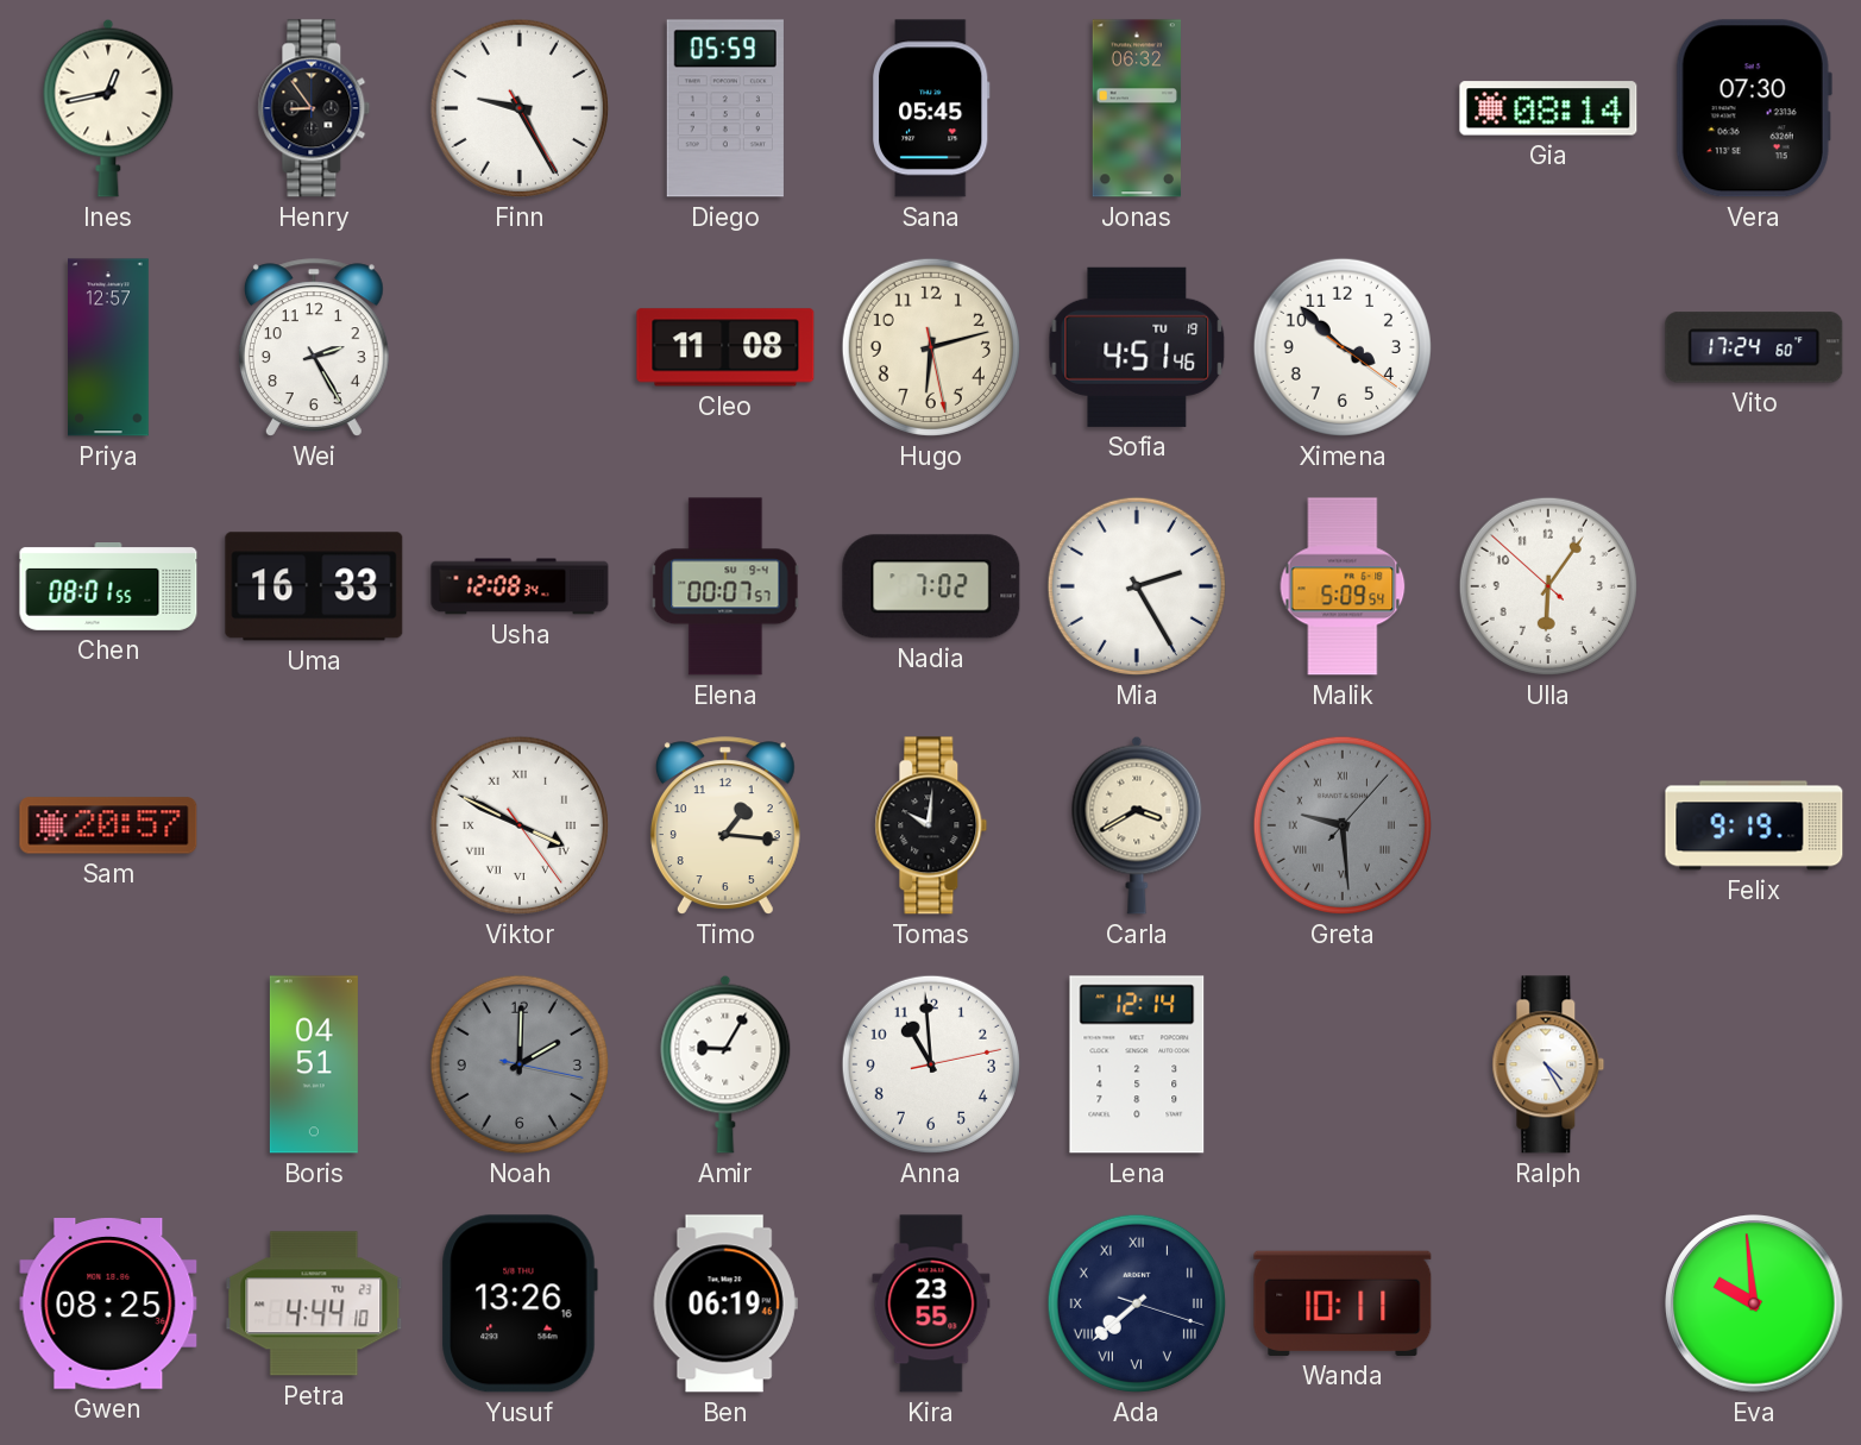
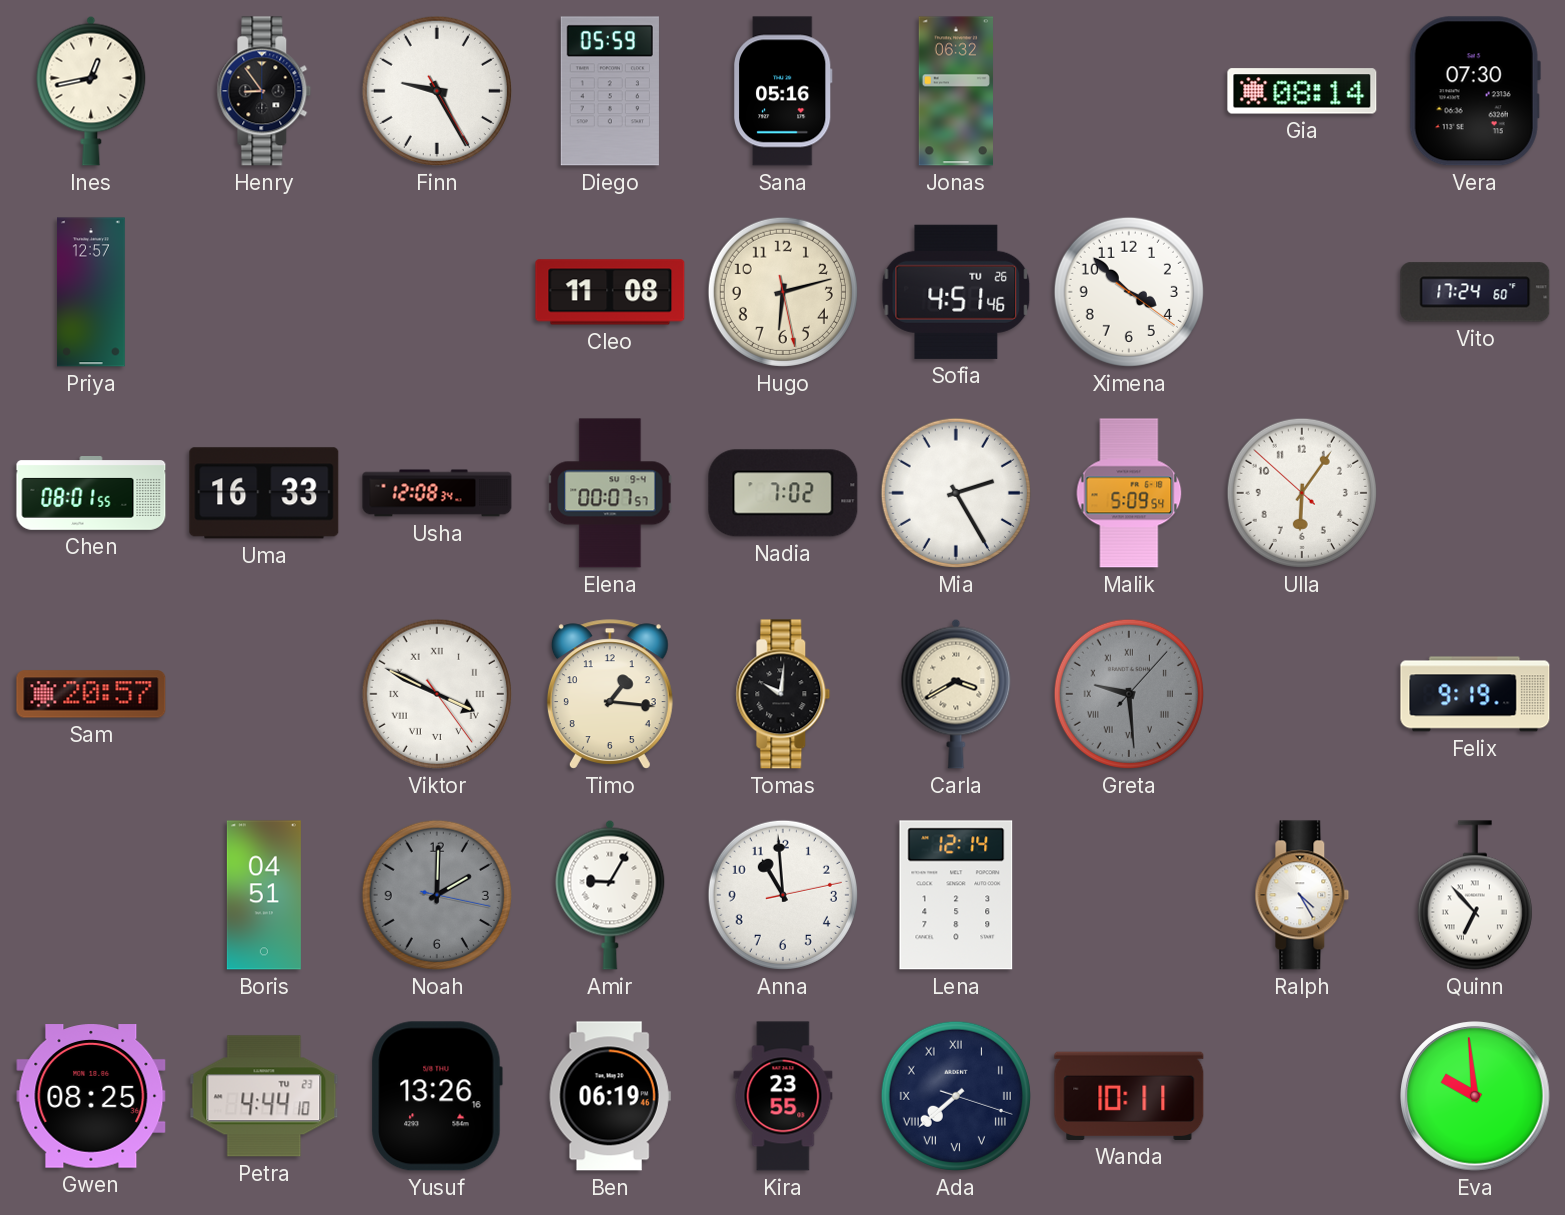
Sana: 05:45 -> 05:16 (784, 91)
Wei: 2:25 -> none (314, 347)
Sofia date: TU 19 -> TU 26 (956, 292)
Quinn: none -> 6:53 (1475, 895)
